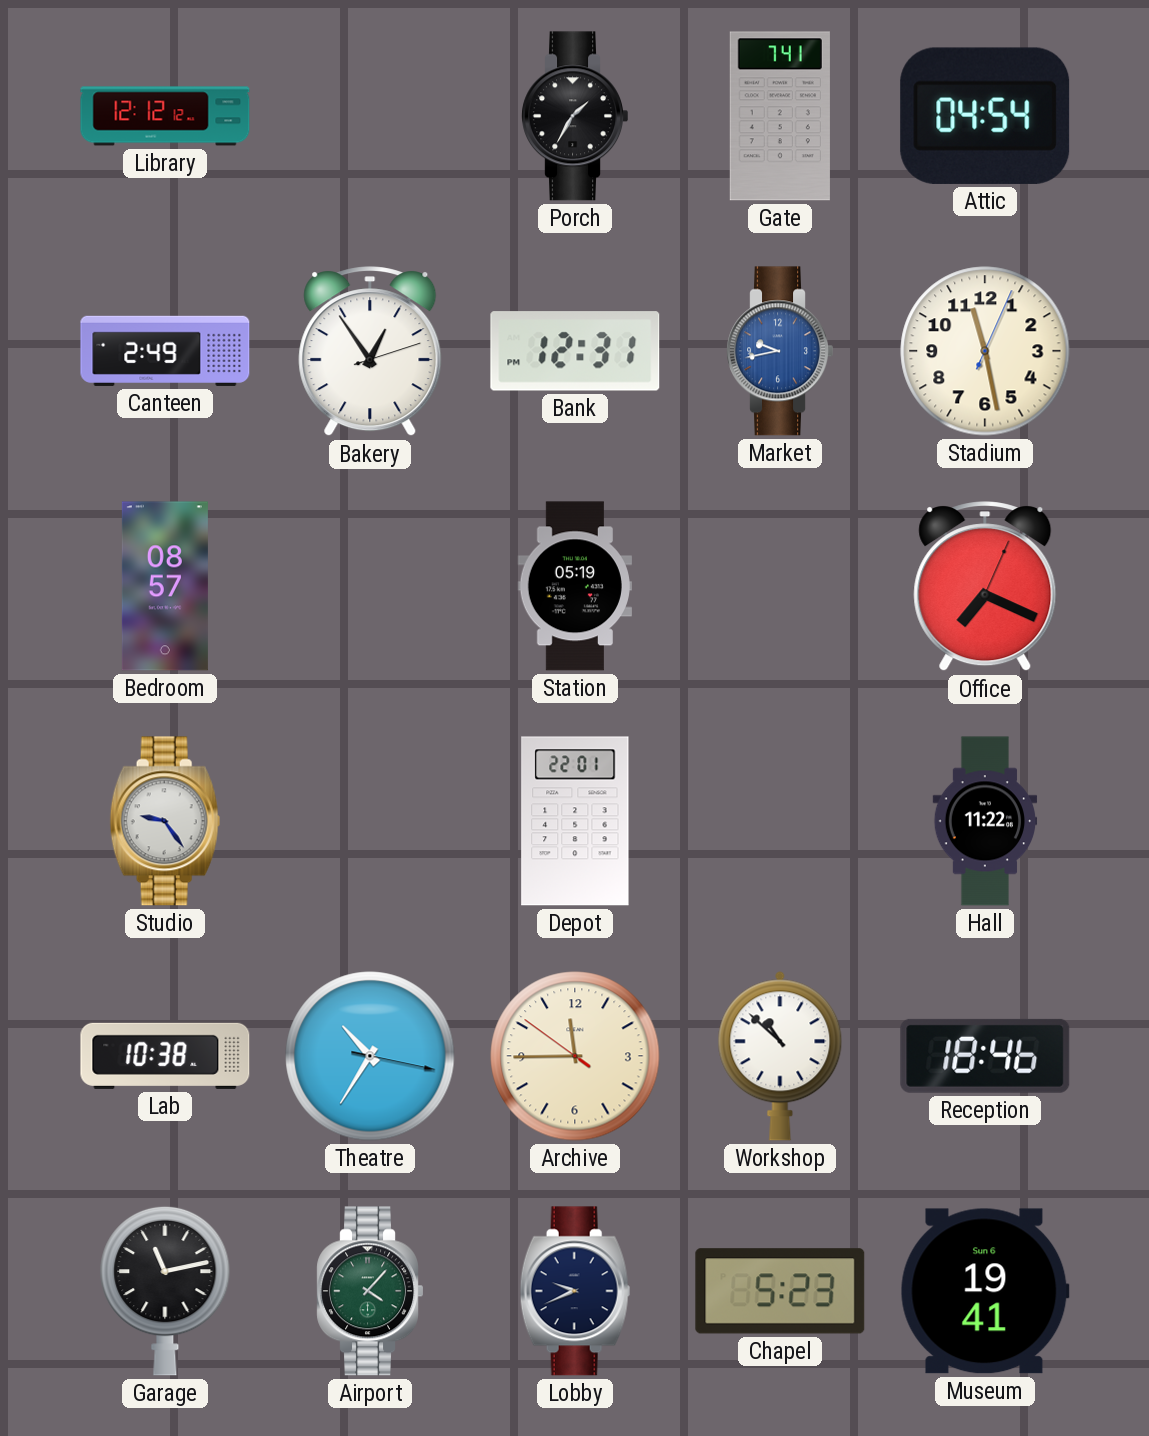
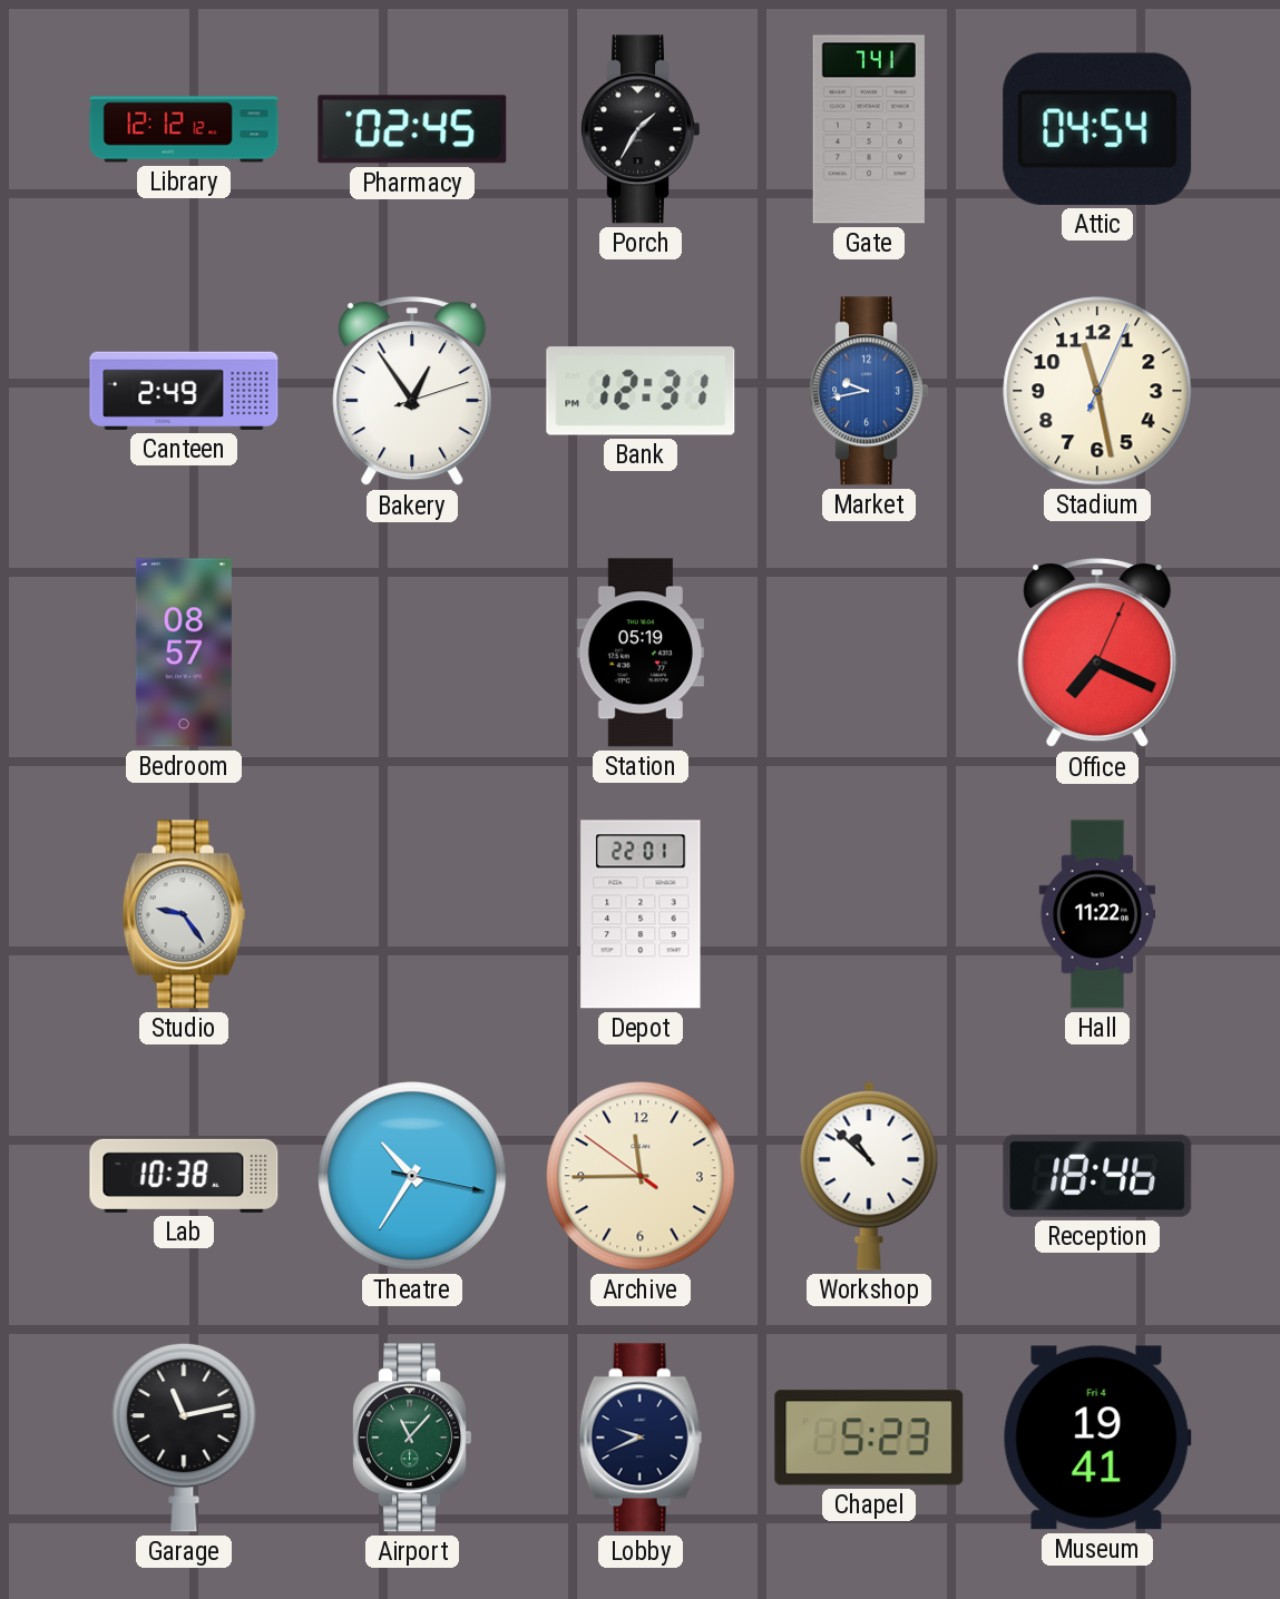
Pharmacy: none -> 02:45 (412, 129)
Airport: 4:07 -> 11:07 (411, 1438)
Museum date: Sun 6 -> Fri 4 (1097, 1438)
